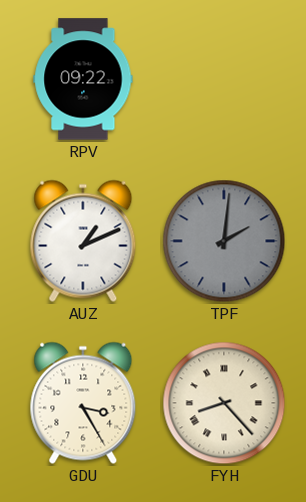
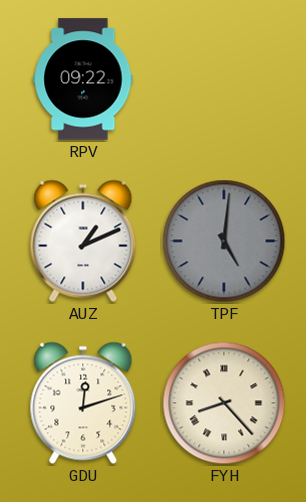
TPF: 2:01 -> 5:01 (224, 241)
GDU: 3:25 -> 12:12 (83, 403)
